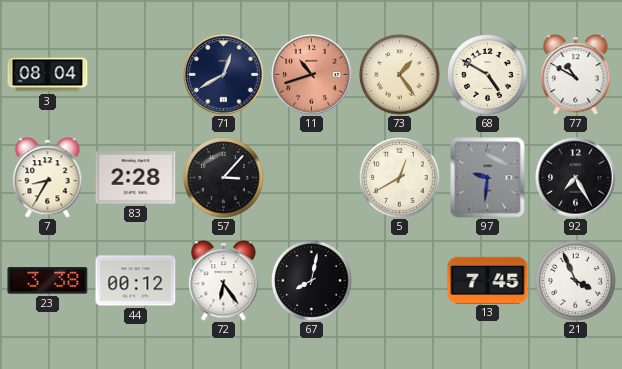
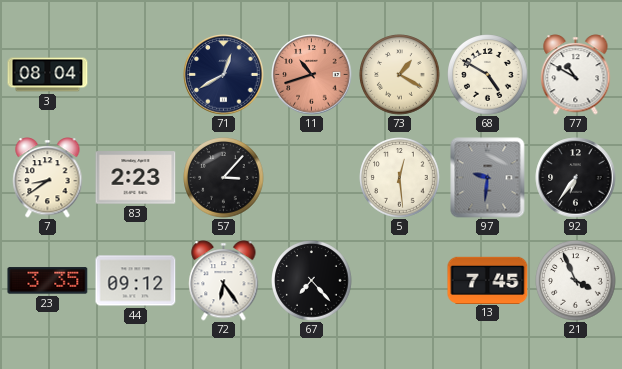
73: 1:24 -> 1:20 (400, 75)
7: 8:35 -> 8:39 (48, 178)
83: 2:28 -> 2:23 (136, 178)
5: 12:40 -> 12:29 (400, 178)
92: 7:25 -> 6:36 (576, 178)
23: 3:38 -> 3:35 (48, 281)
44: 00:12 -> 09:12 (136, 281)
67: 8:02 -> 7:23 (312, 281)
